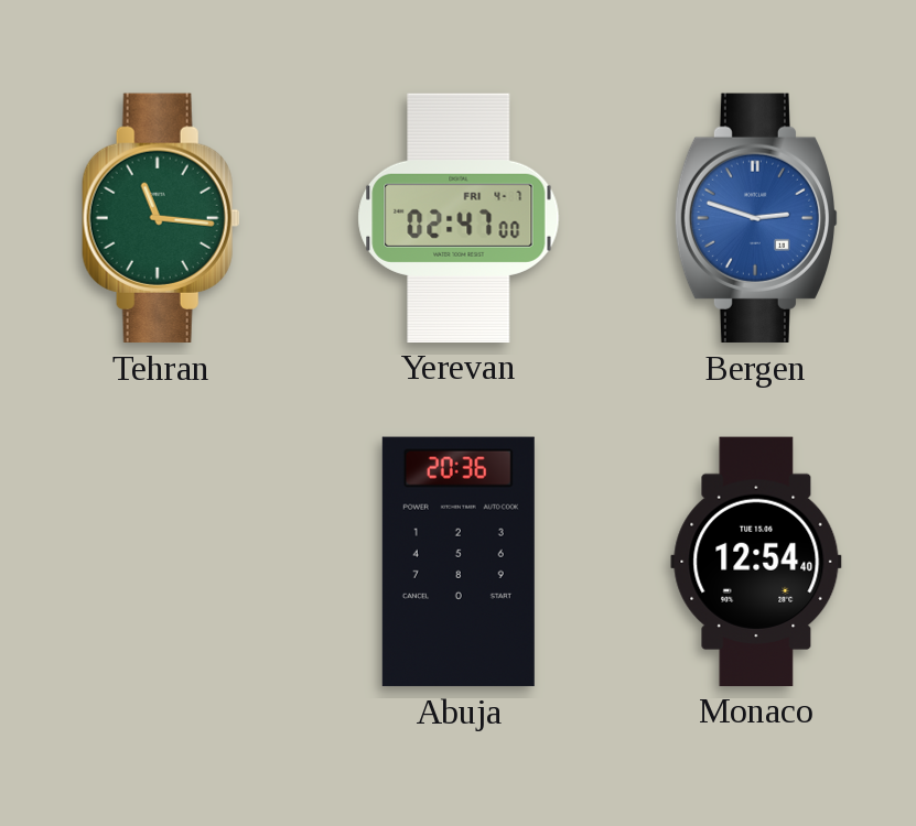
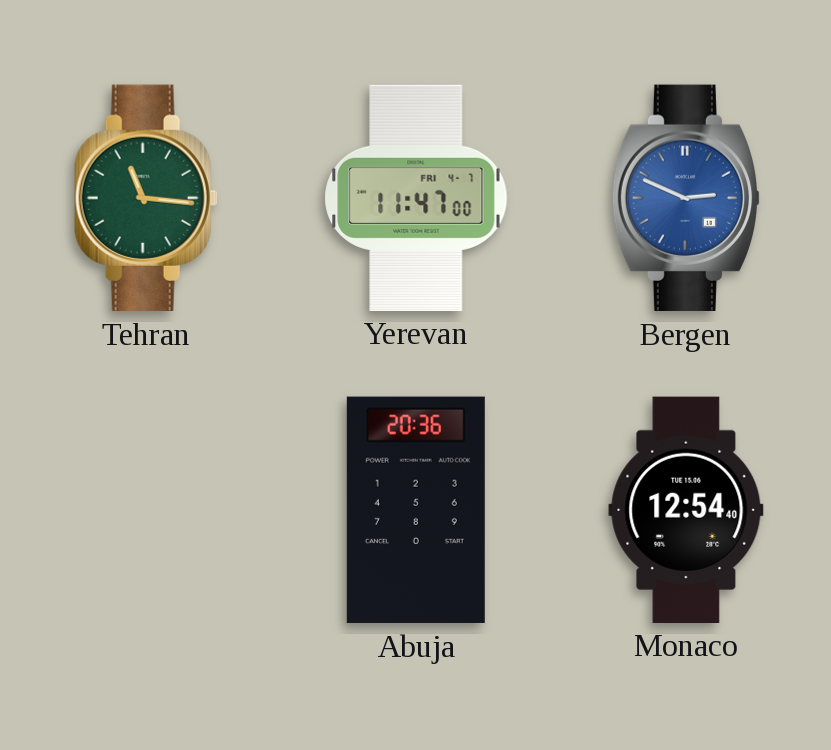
Yerevan: 02:47 -> 11:47 (416, 197)
Bergen: 2:48 -> 2:49 (686, 198)
